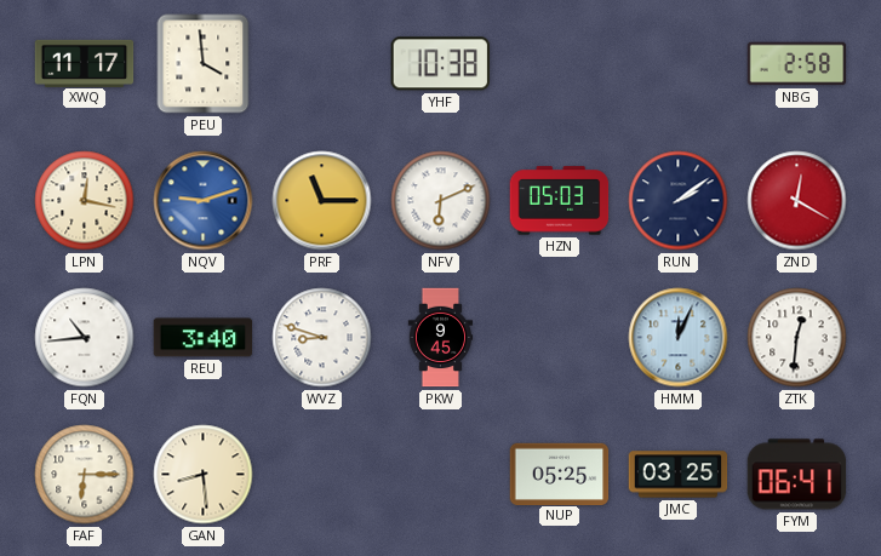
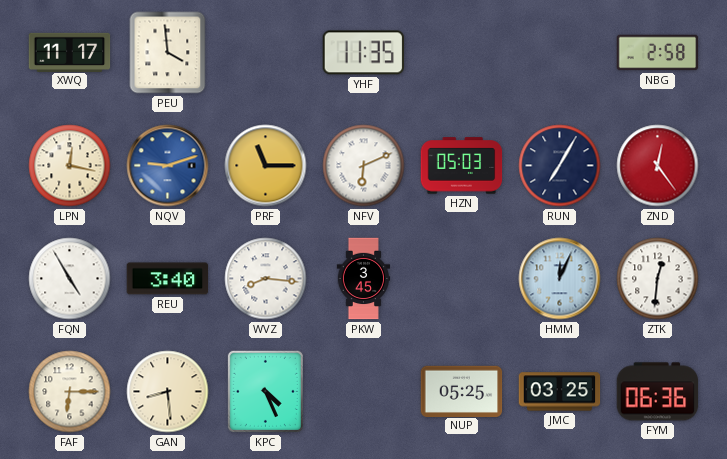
YHF: 10:38 -> 11:35 (363, 53)
RUN: 2:09 -> 7:05 (560, 166)
ZND: 12:20 -> 12:24 (658, 166)
FQN: 10:44 -> 4:55 (70, 279)
WVZ: 8:48 -> 8:16 (266, 279)
PKW: 9:45 -> 3:45 (364, 279)
KPC: none -> 4:26 (265, 391)
FYM: 06:41 -> 06:36 (658, 392)
